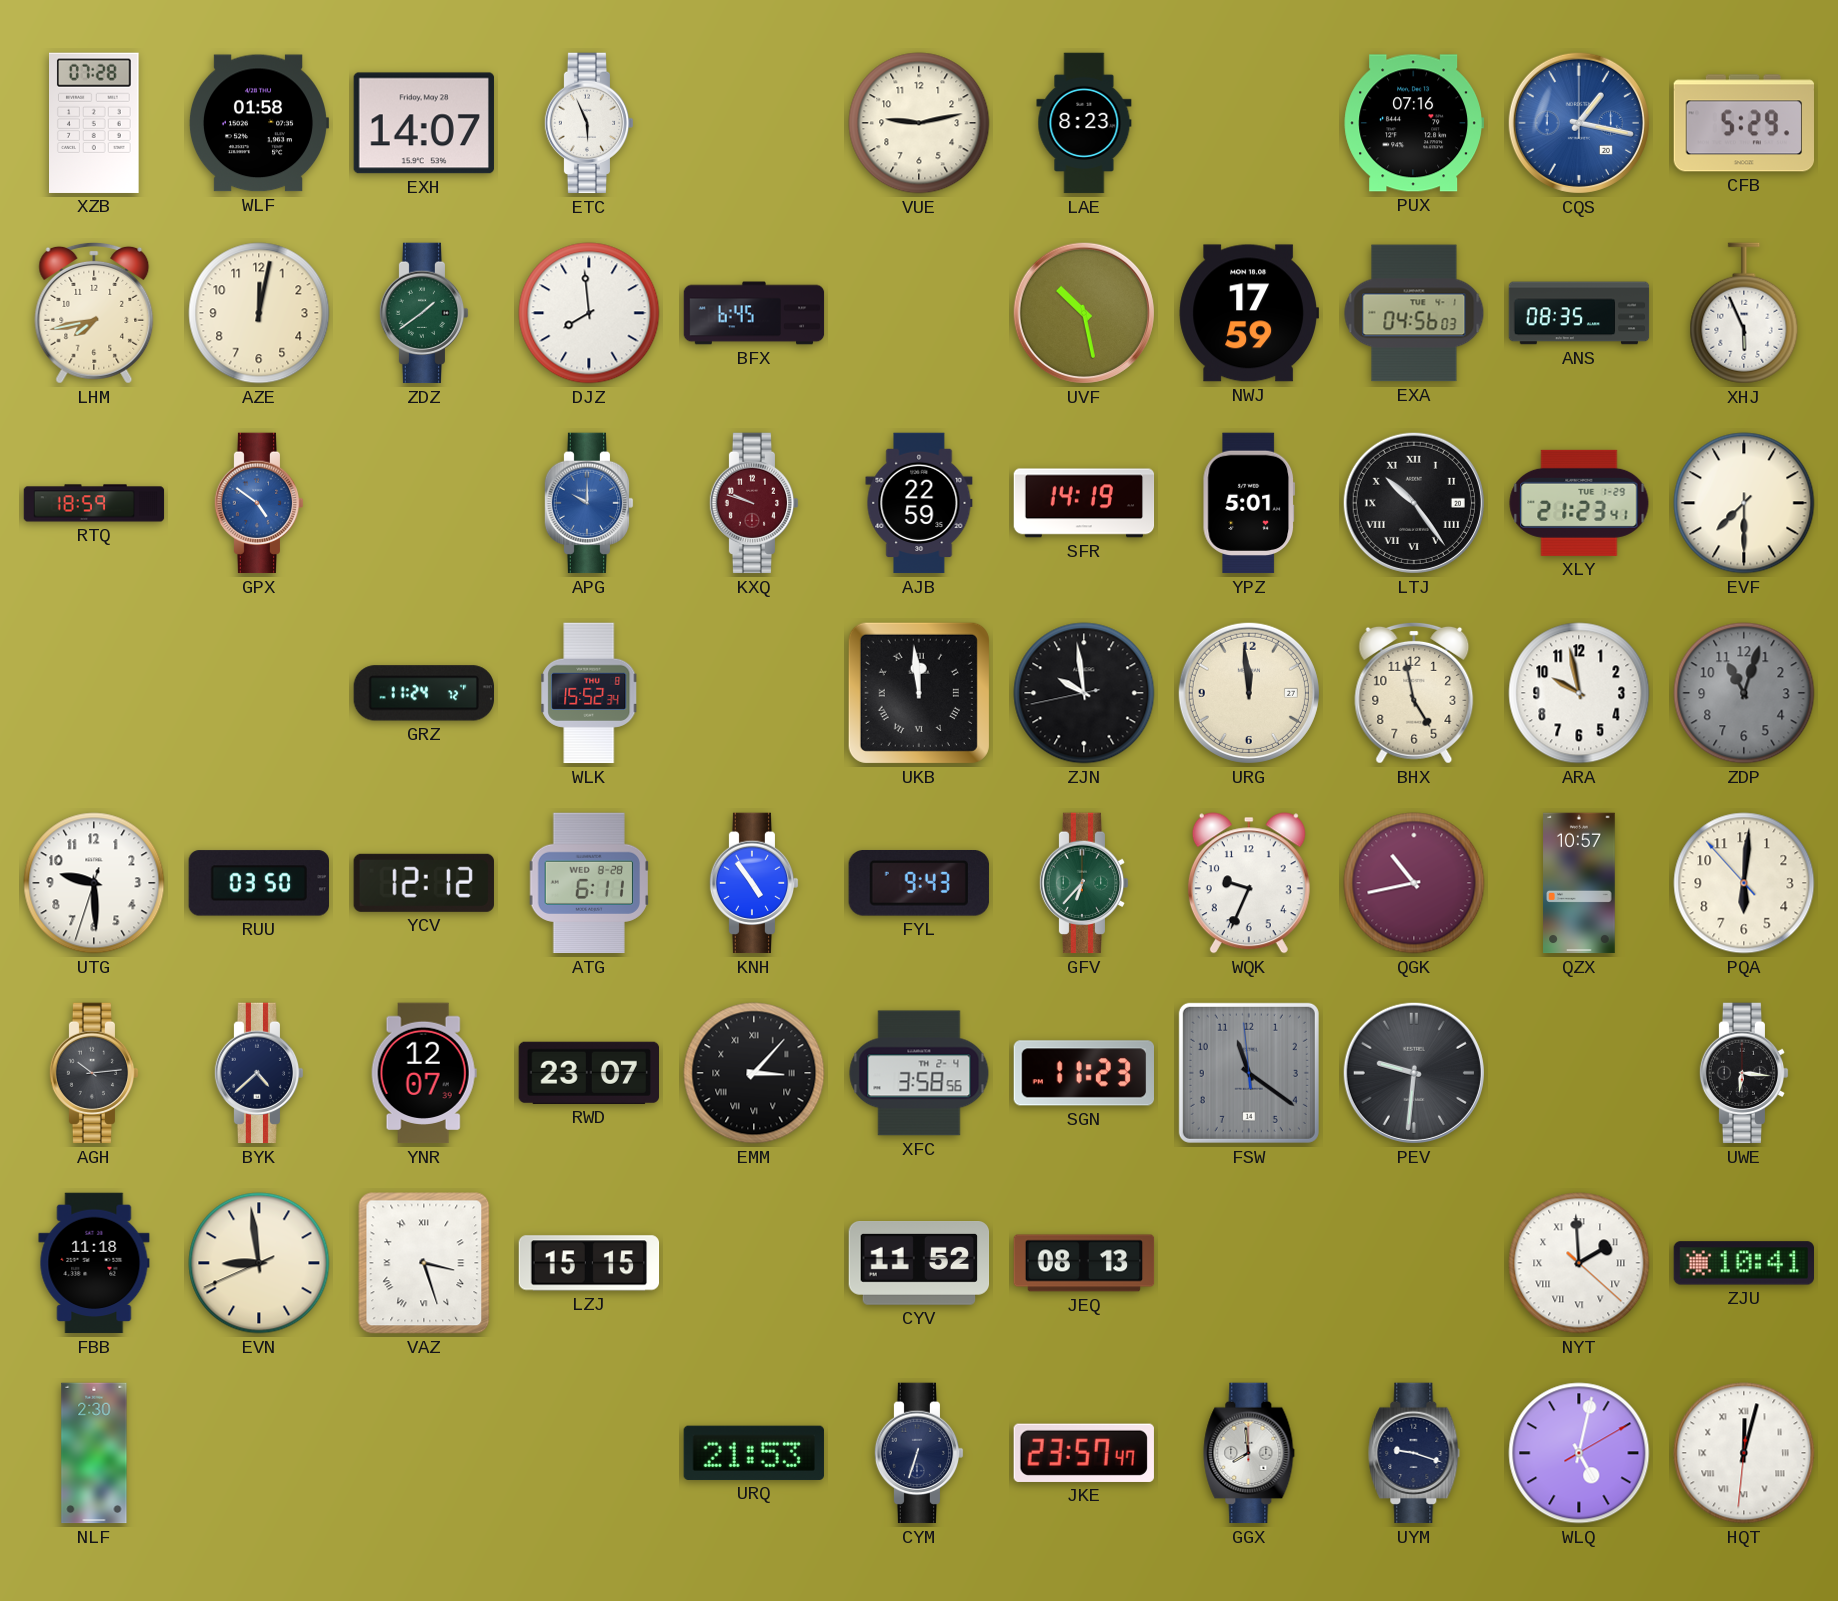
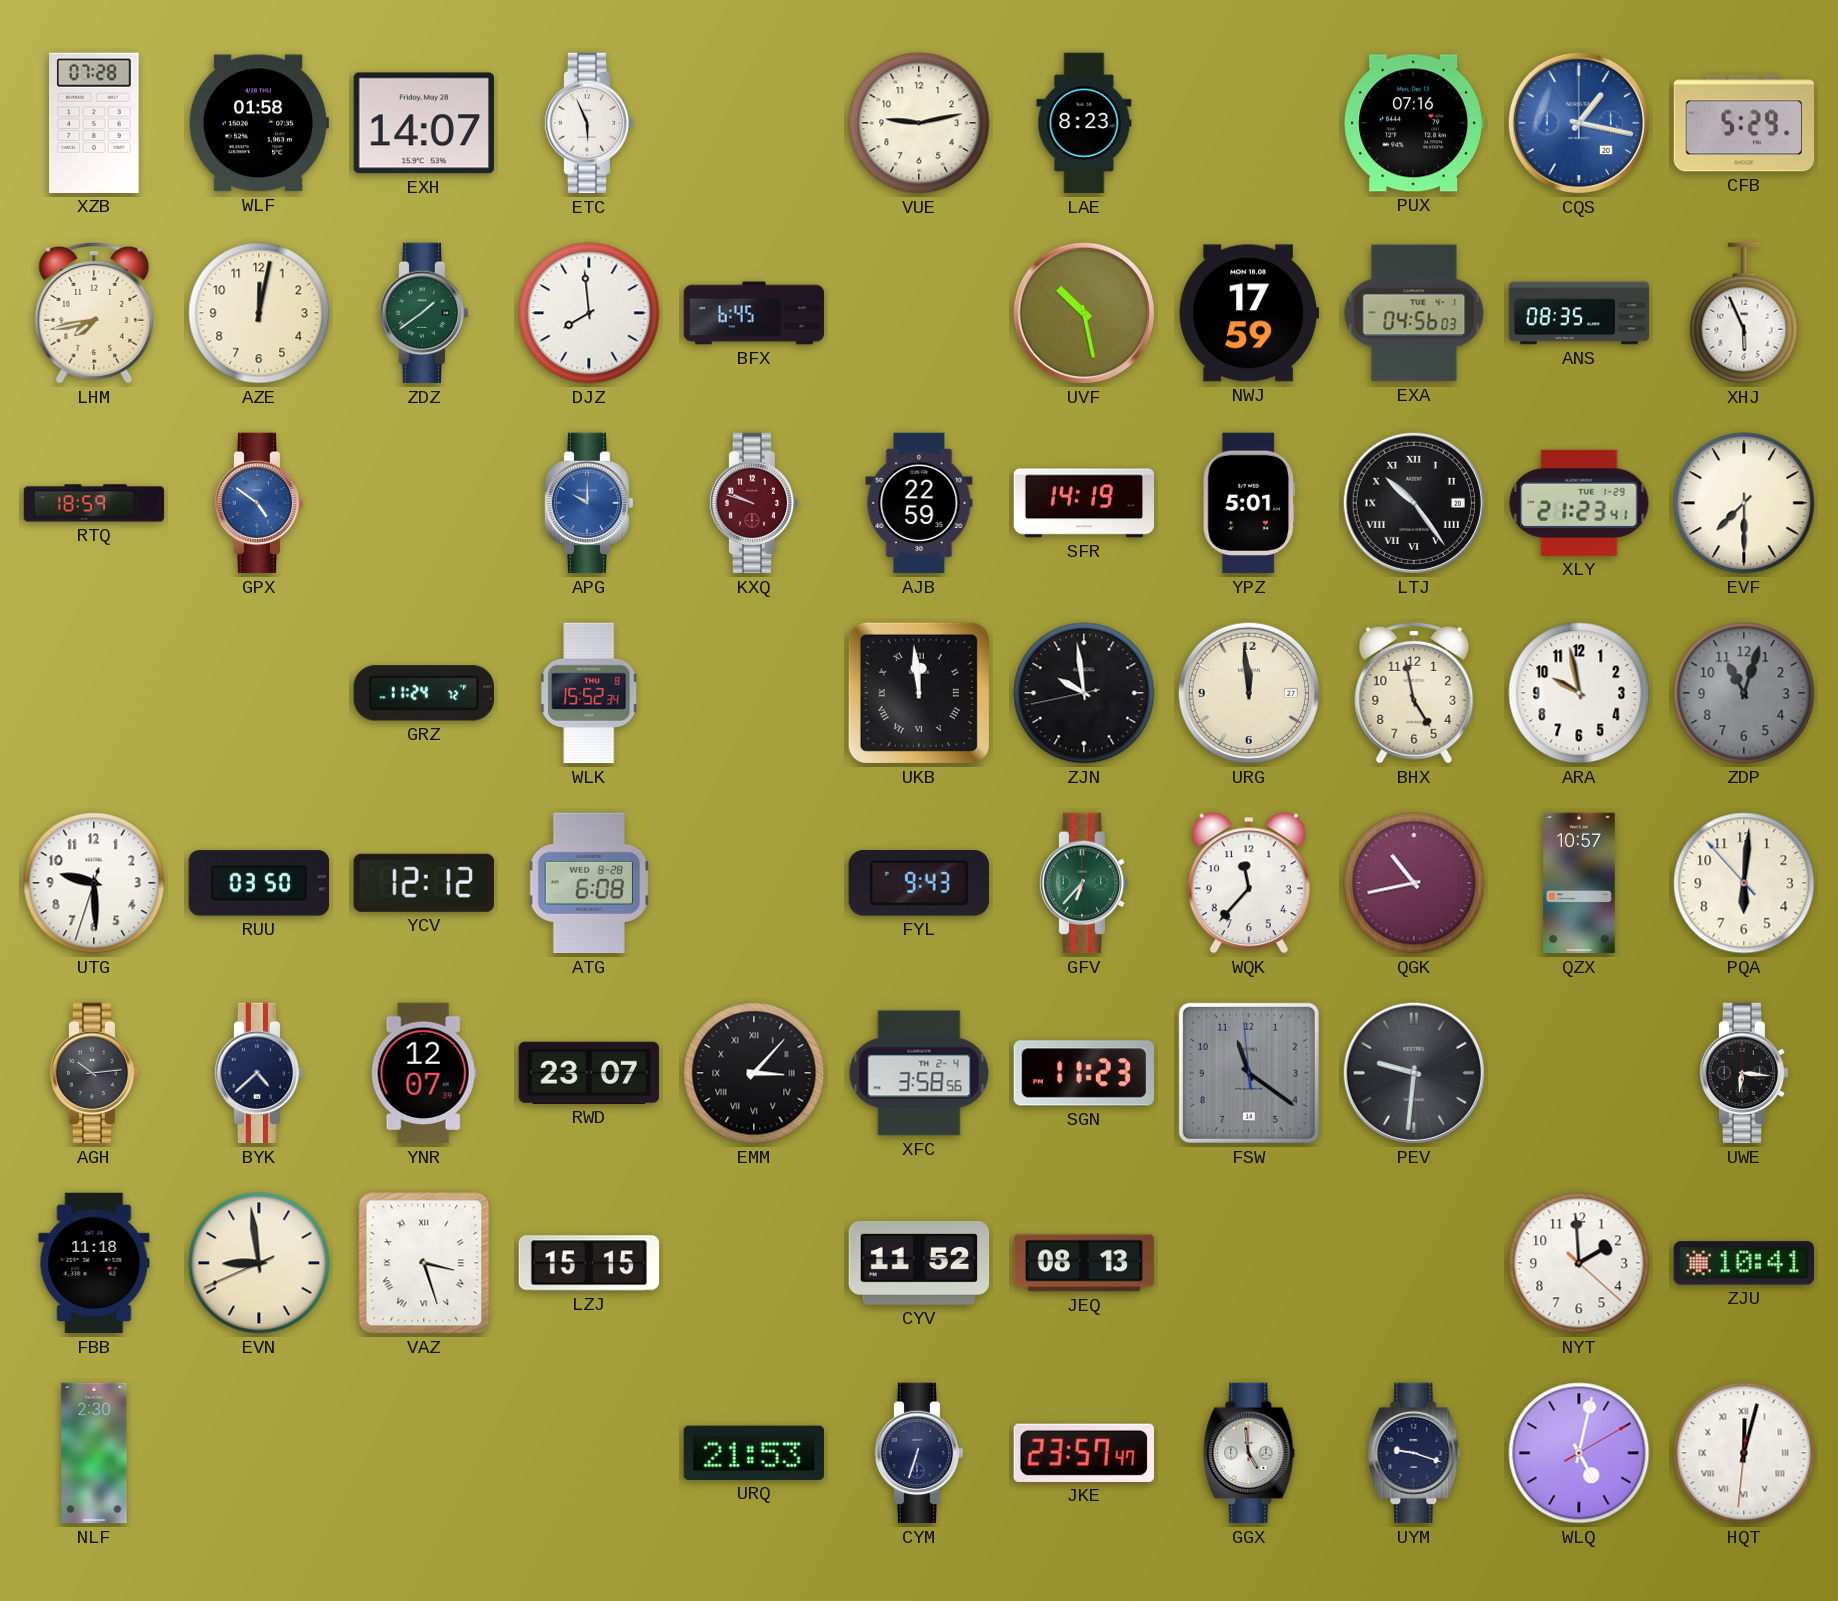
ATG: 6:11 -> 6:08 (589, 883)
KNH: 4:54 -> none (754, 883)
WQK: 9:34 -> 11:37 (1249, 883)
NYT numerals: Roman -> Arabic (1579, 1263)
GGX: 7:59 -> 4:59 (1249, 1453)
